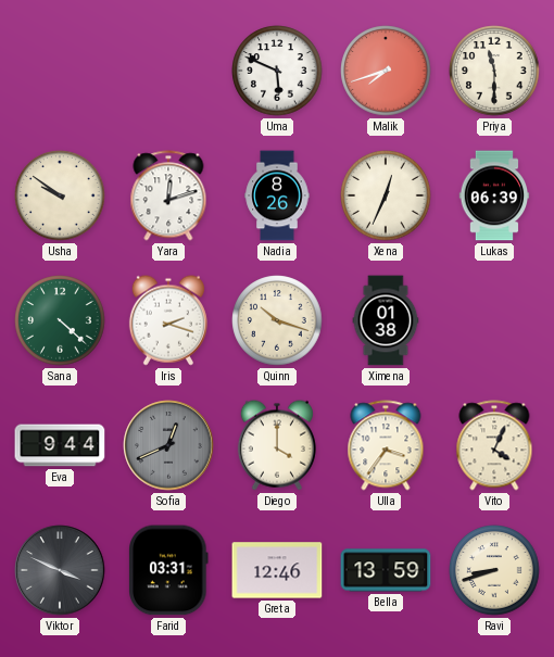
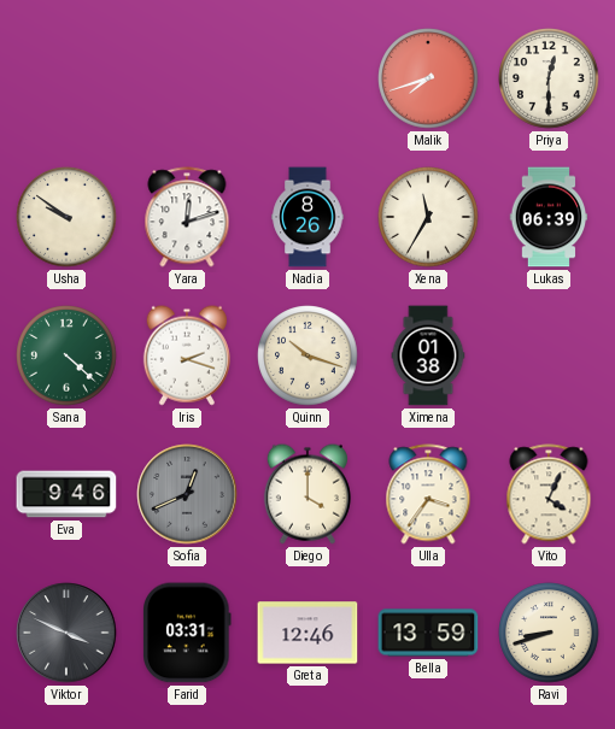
Uma: 5:49 -> none (277, 71)
Priya: 11:30 -> 12:30 (549, 78)
Xena: 12:34 -> 11:35 (428, 217)
Eva: 9:44 -> 9:46 (66, 494)
